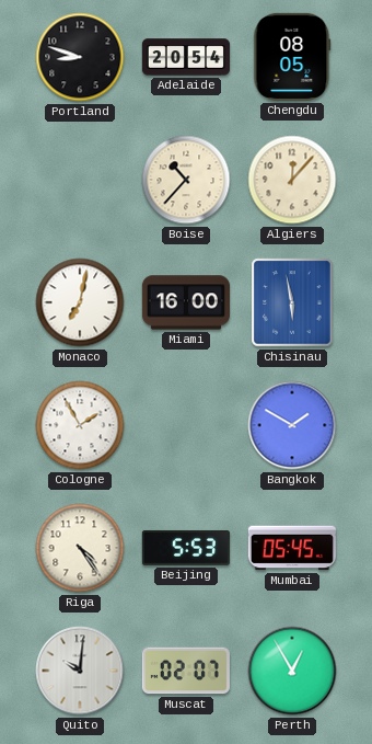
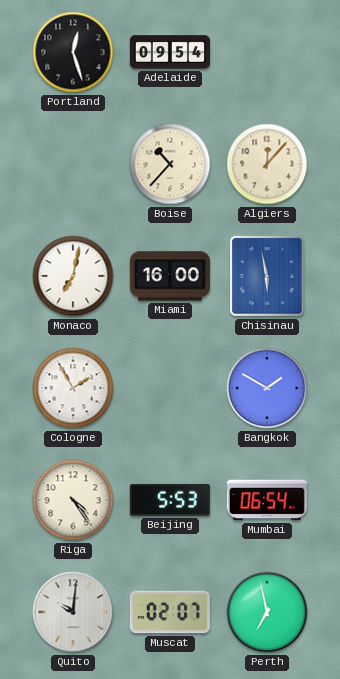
Portland: 8:48 -> 12:27 (73, 52)
Adelaide: 20:54 -> 09:54 (170, 52)
Chengdu: 08:05 -> none (292, 57)
Mumbai: 05:45 -> 06:54 (267, 500)
Perth: 12:55 -> 6:58 (267, 612)
